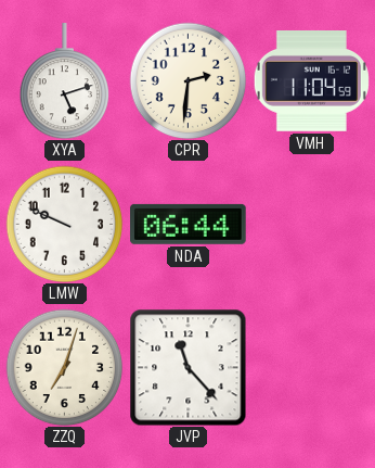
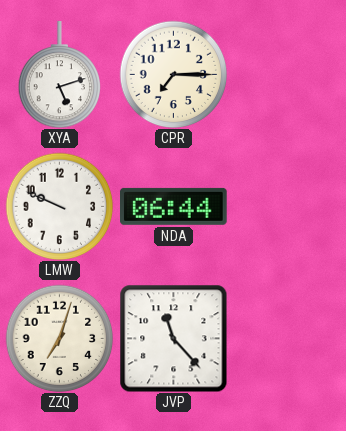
CPR: 2:31 -> 7:15 (173, 74)
VMH: 11:04 -> none (311, 81)
